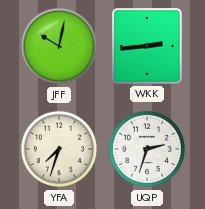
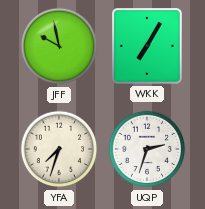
JFF: 10:02 -> 9:58 (59, 46)
WKK: 2:44 -> 7:05 (148, 47)
